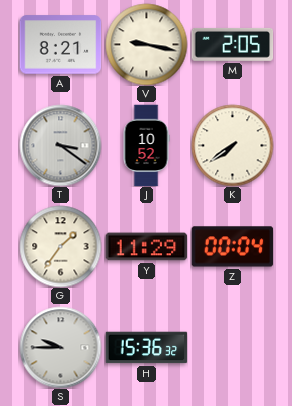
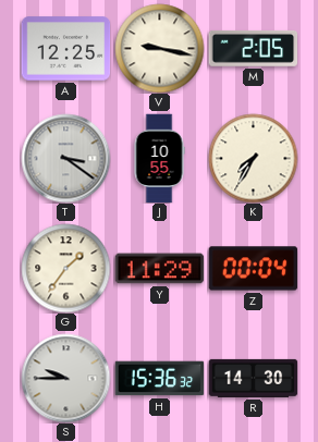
A: 8:21 -> 12:25 (65, 49)
J: 10:52 -> 10:55 (159, 158)
K: 7:39 -> 7:35 (253, 158)
R: none -> 14:30 (253, 378)
